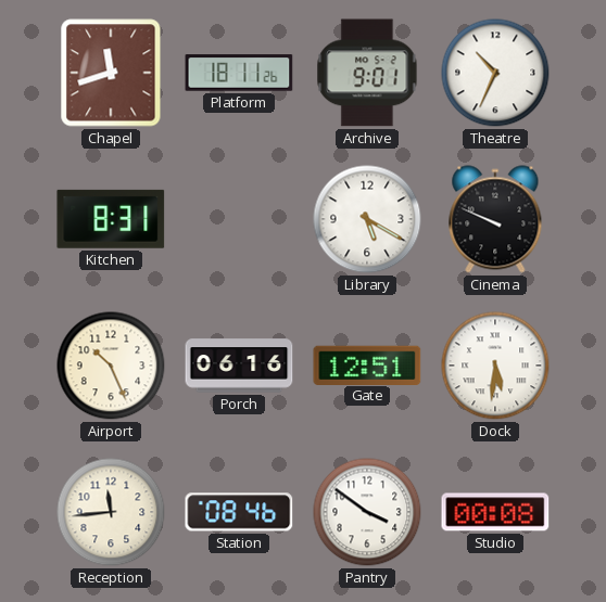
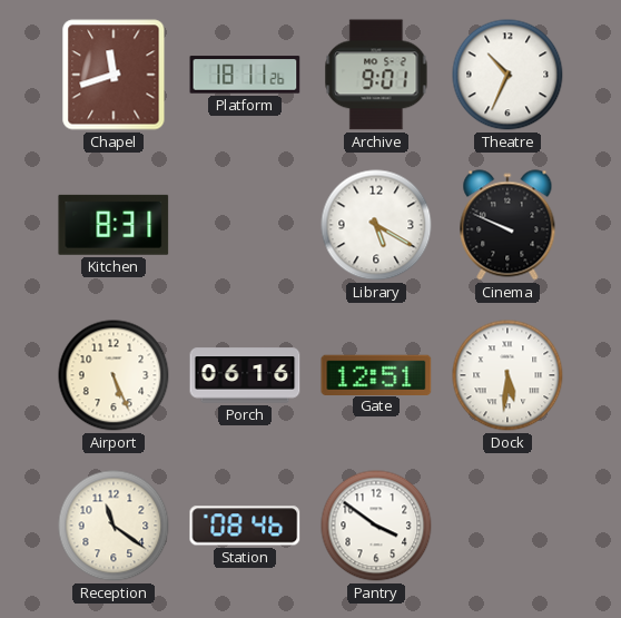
Airport: 10:26 -> 5:26 (114, 375)
Reception: 11:44 -> 11:21 (114, 526)
Studio: 00:08 -> none (495, 512)
